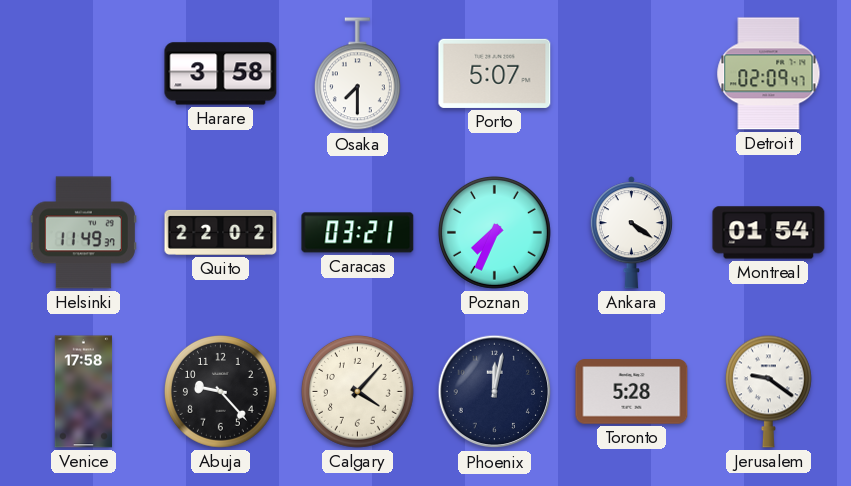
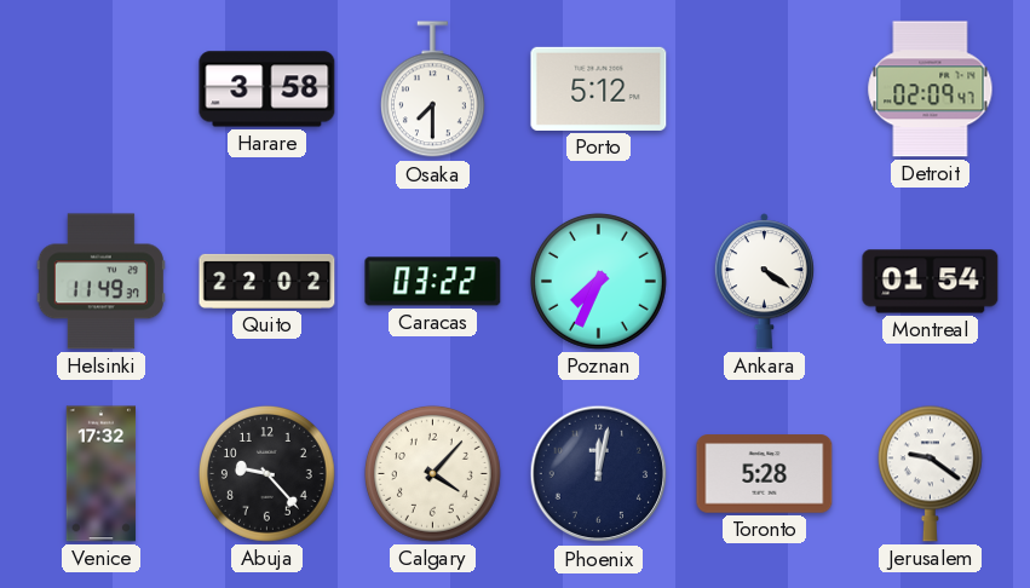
Porto: 5:07 -> 5:12 (599, 88)
Caracas: 03:21 -> 03:22 (433, 282)
Venice: 17:58 -> 17:32 (102, 474)
